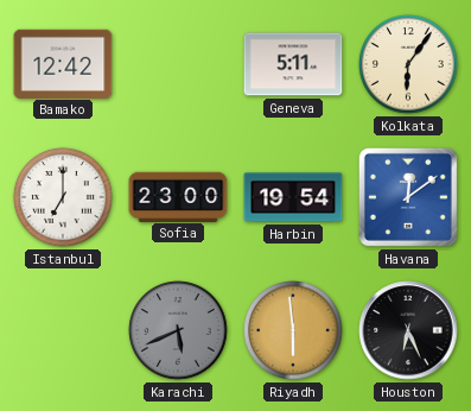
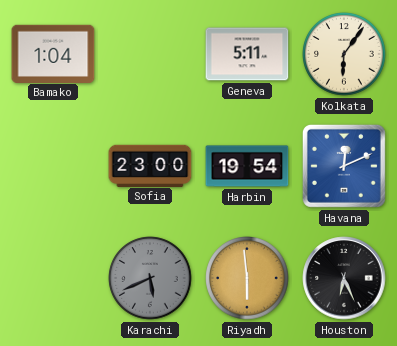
Bamako: 12:42 -> 1:04 (53, 53)
Istanbul: 7:00 -> none (63, 197)
Havana: 12:09 -> 12:11 (344, 166)
